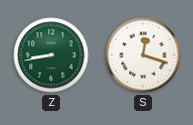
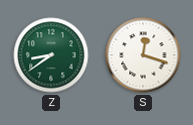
Z: 8:43 -> 8:39 (51, 55)
